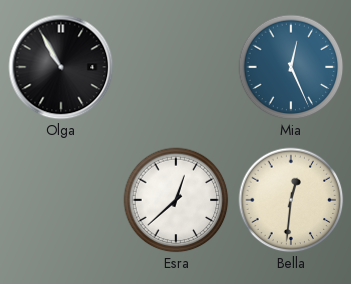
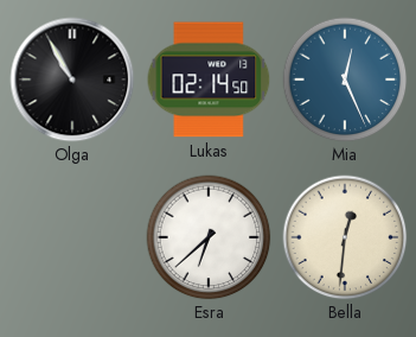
Lukas: none -> 02:14 (209, 80)
Esra: 12:38 -> 6:38 (209, 237)
